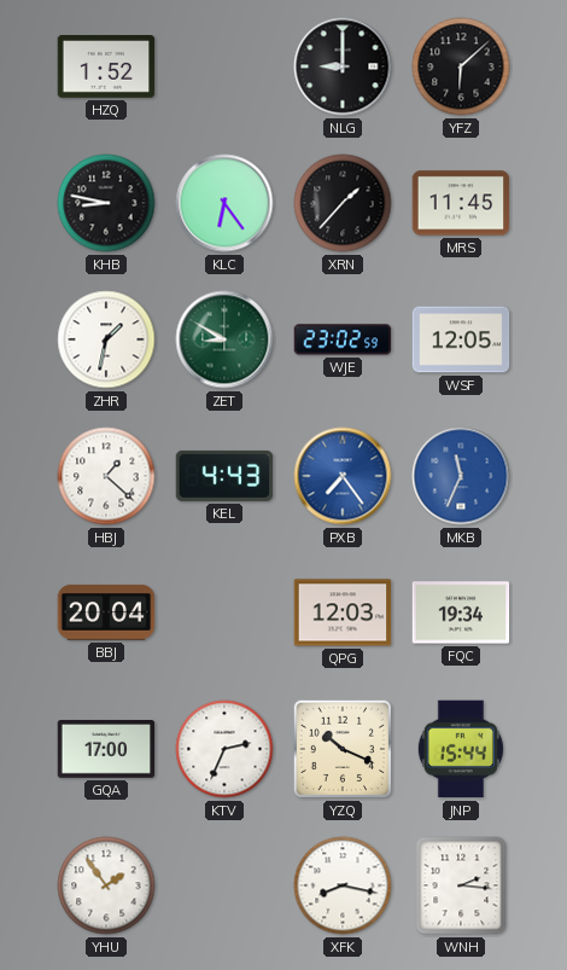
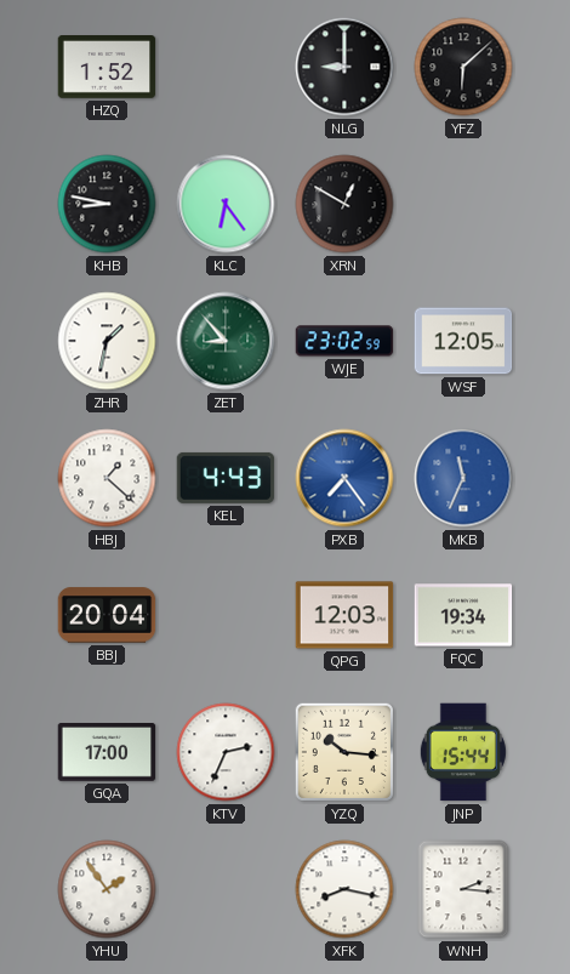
XRN: 1:37 -> 12:50 (344, 204)
MRS: 11:45 -> none (461, 203)
ZET: 8:50 -> 8:53 (226, 341)
YZQ: 10:19 -> 10:16 (344, 752)
